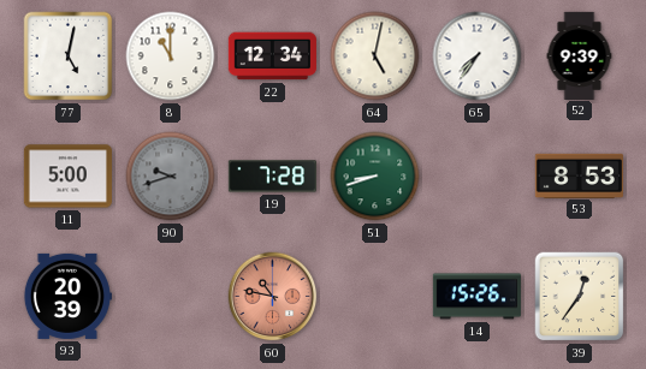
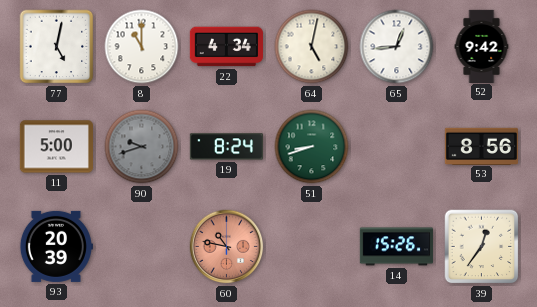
22: 12:34 -> 4:34 (226, 47)
65: 7:36 -> 12:44 (397, 47)
52: 9:39 -> 9:42 (482, 46)
19: 7:28 -> 8:24 (226, 147)
53: 8:53 -> 8:56 (481, 146)
